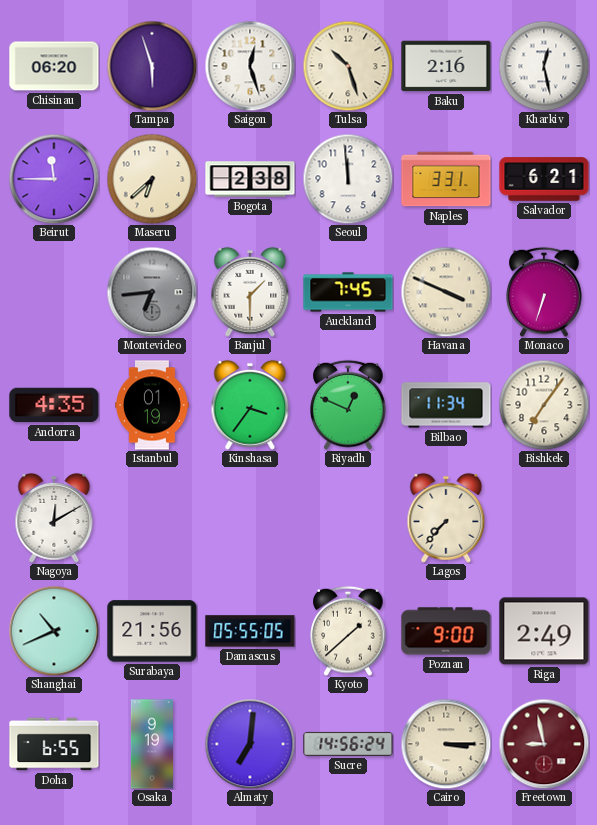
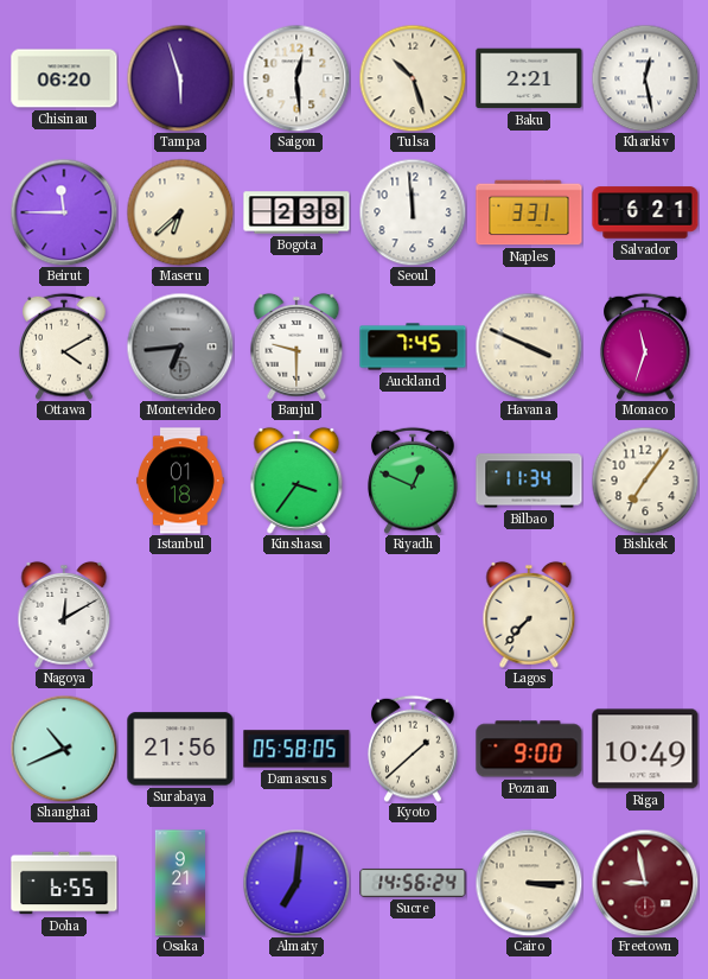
Saigon: 12:27 -> 12:29 (296, 78)
Baku: 2:16 -> 2:21 (529, 78)
Ottawa: none -> 4:10 (64, 347)
Banjul: 1:30 -> 9:30 (296, 347)
Monaco: 6:33 -> 11:33 (645, 347)
Andorra: 4:35 -> none (54, 405)
Istanbul: 01:19 -> 01:18 (180, 481)
Damascus: 05:55 -> 05:58 (296, 749)
Riga: 2:49 -> 10:49 (645, 749)
Osaka: 9:19 -> 9:21 (179, 883)
